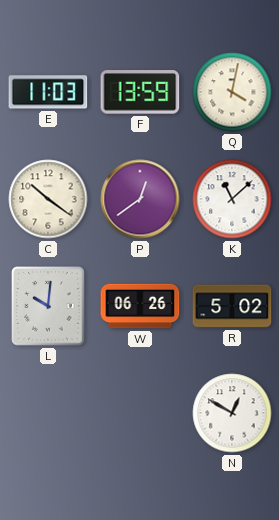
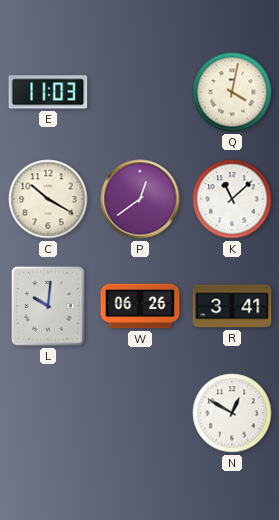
F: 13:59 -> none (140, 92)
C: 10:21 -> 10:20 (48, 199)
R: 5:02 -> 3:41 (232, 306)
